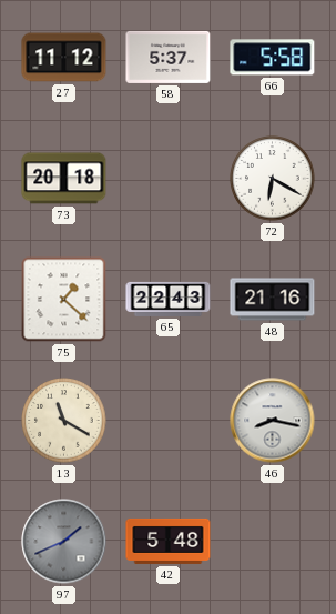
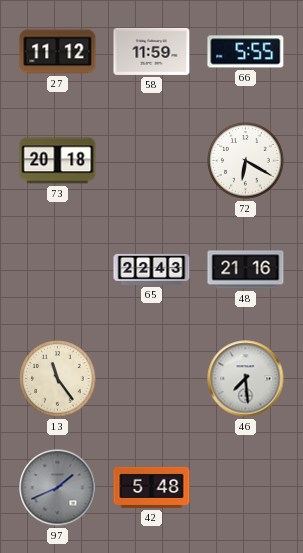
58: 5:37 -> 11:59 (152, 51)
66: 5:58 -> 5:55 (246, 52)
75: 1:22 -> none (64, 300)
13: 11:20 -> 11:24 (58, 379)
46: 8:17 -> 7:29 (246, 379)
